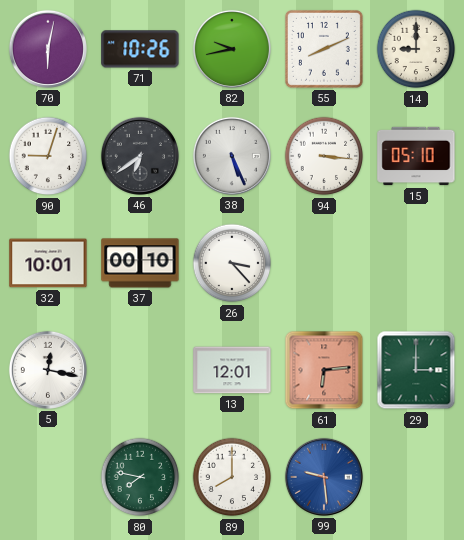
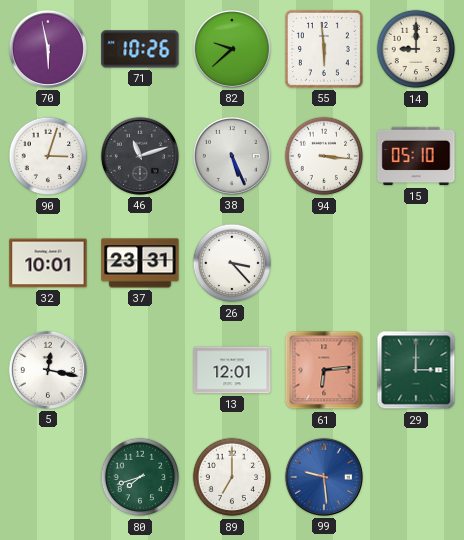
70: 6:02 -> 5:58 (48, 49)
82: 9:43 -> 9:38 (232, 49)
55: 8:11 -> 5:59 (324, 49)
90: 9:03 -> 3:03 (48, 156)
46: 6:39 -> 11:12 (140, 156)
37: 00:10 -> 23:31 (140, 263)
80: 7:47 -> 7:42 (140, 477)
89: 8:00 -> 7:00 (232, 477)
